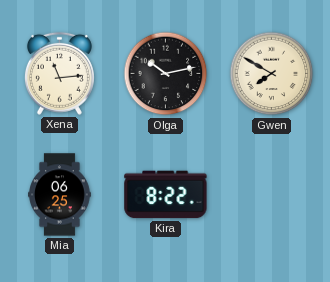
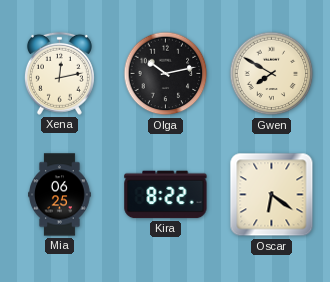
Xena: 11:14 -> 12:13 (59, 73)
Oscar: none -> 6:21 (272, 195)
